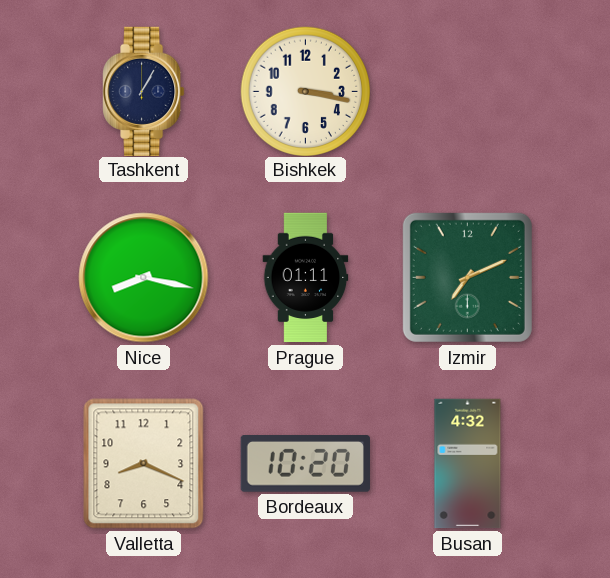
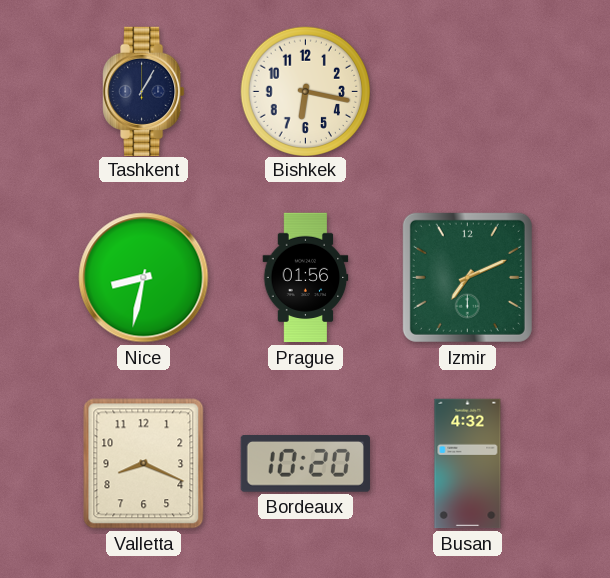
Bishkek: 3:17 -> 6:17 (305, 91)
Nice: 8:17 -> 8:32 (144, 278)
Prague: 01:11 -> 01:56 (306, 278)
